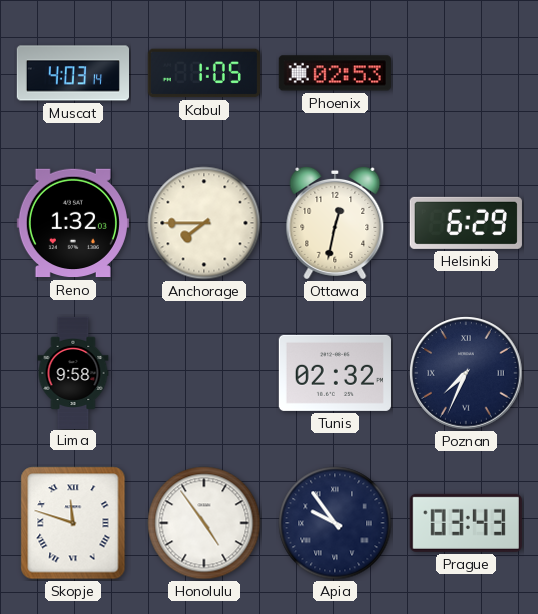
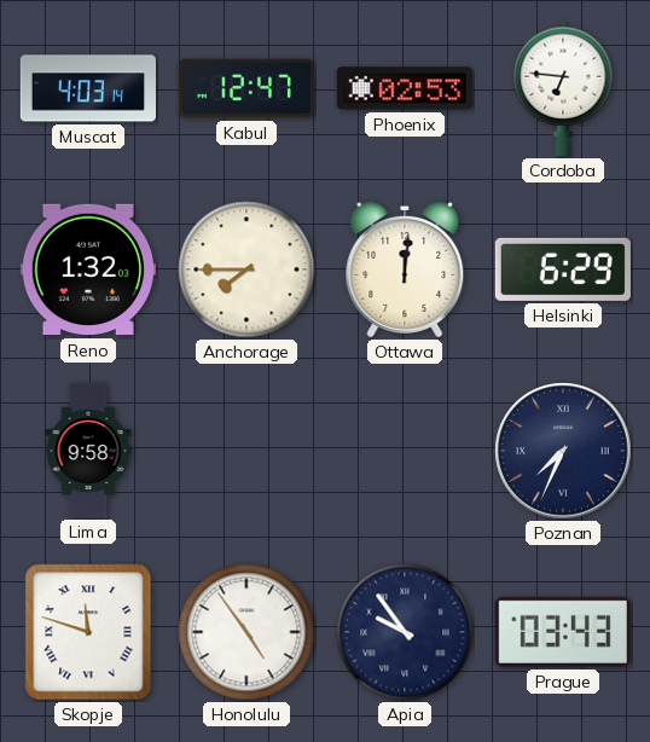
Kabul: 1:05 -> 12:47 (246, 88)
Cordoba: none -> 6:46 (563, 88)
Ottawa: 12:32 -> 12:01 (405, 269)
Tunis: 02:32 -> none (335, 373)
